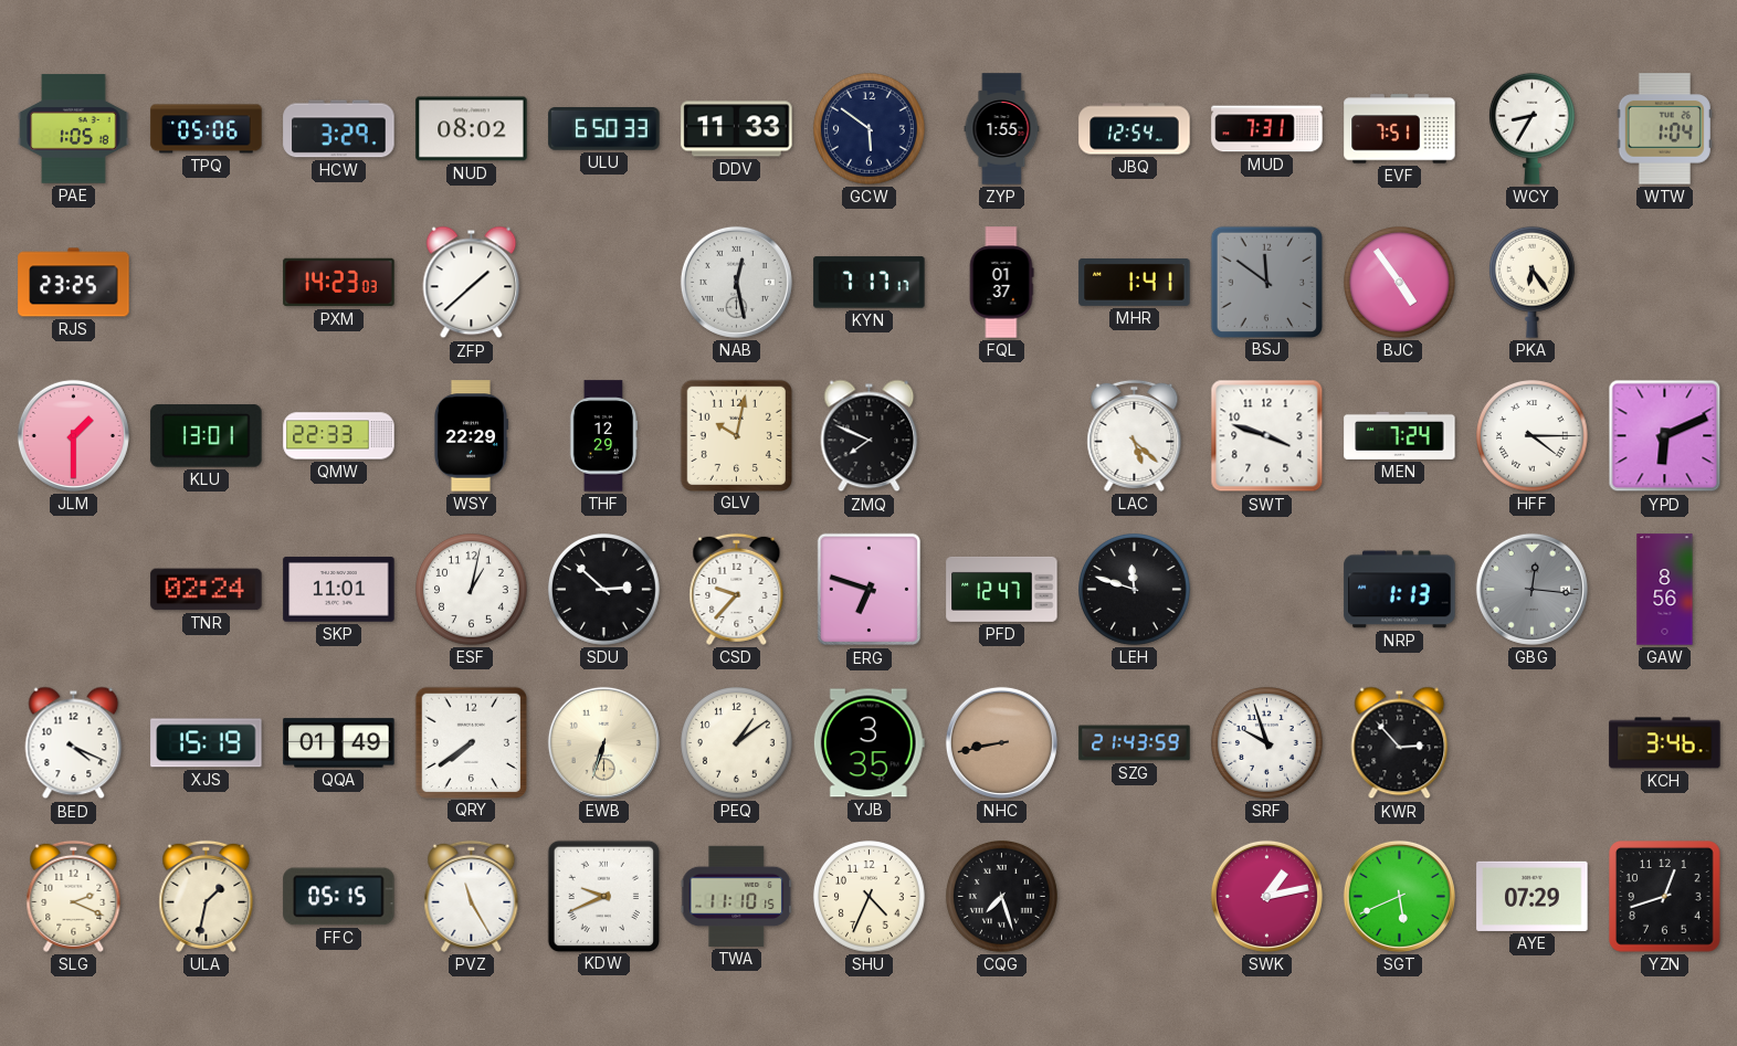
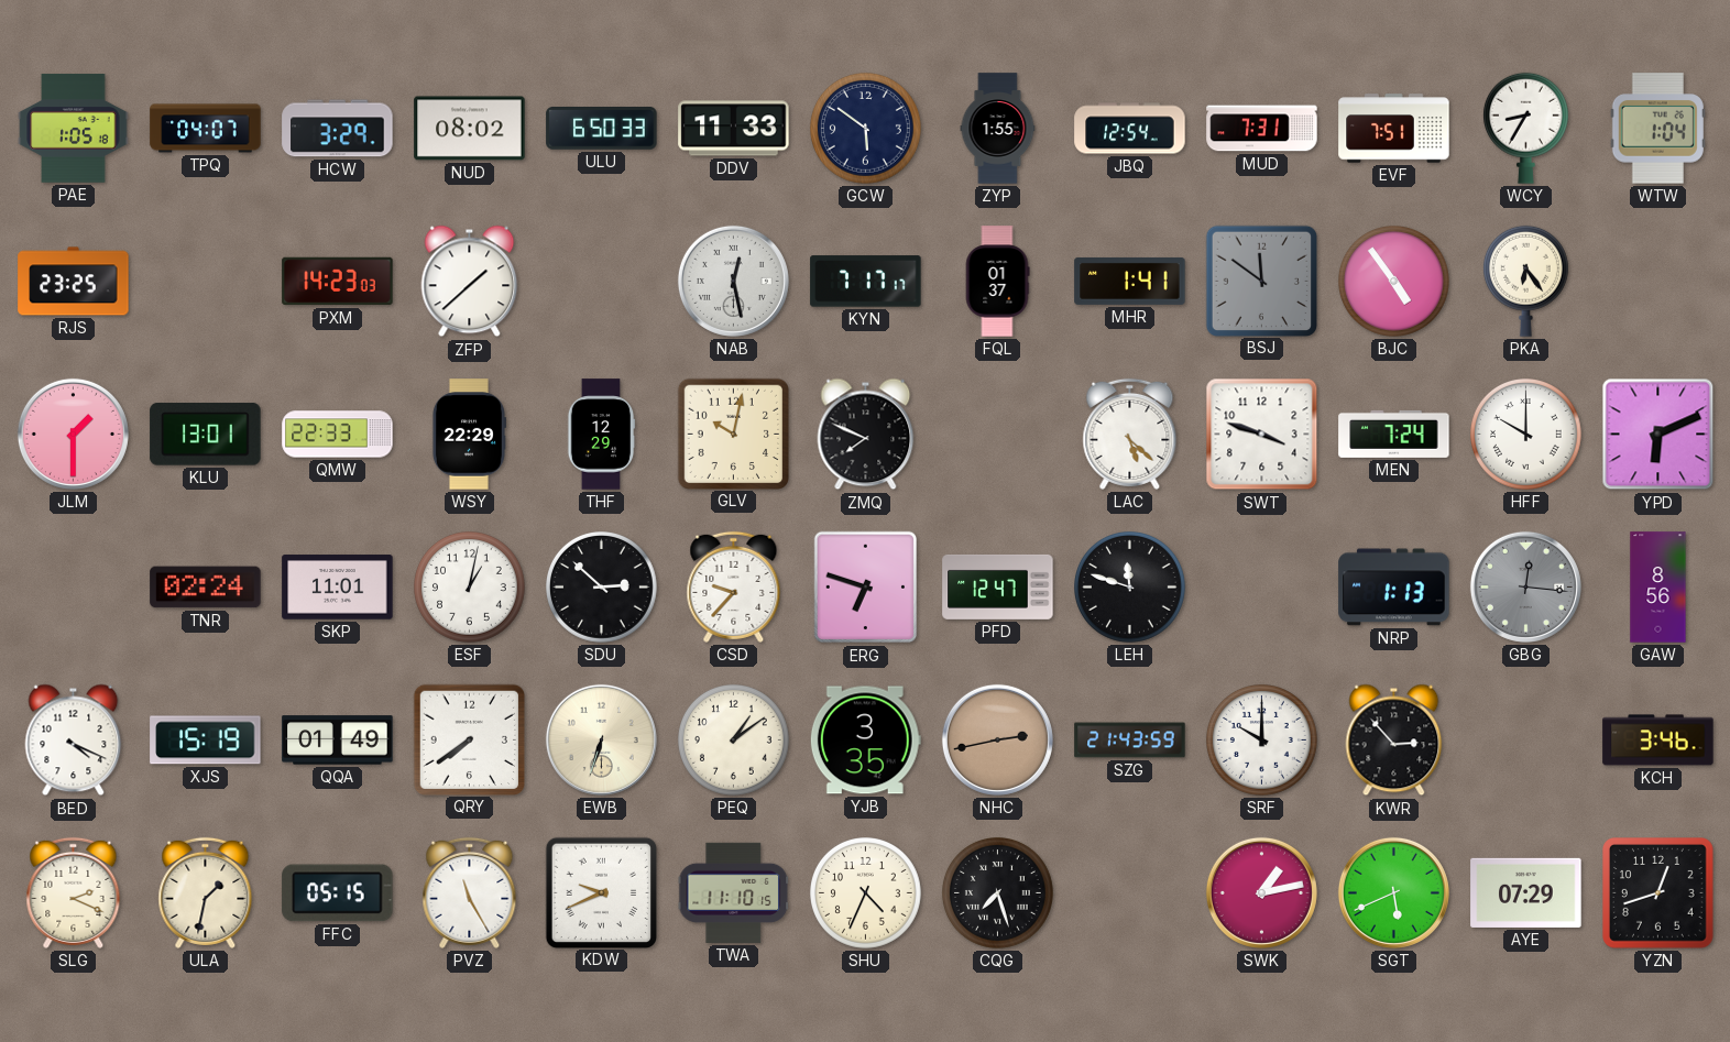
TPQ: 05:06 -> 04:07 (206, 129)
HFF: 4:15 -> 10:00 (1526, 435)
NHC: 8:43 -> 2:43 (997, 739)
SRF: 9:57 -> 10:00 (1262, 741)
